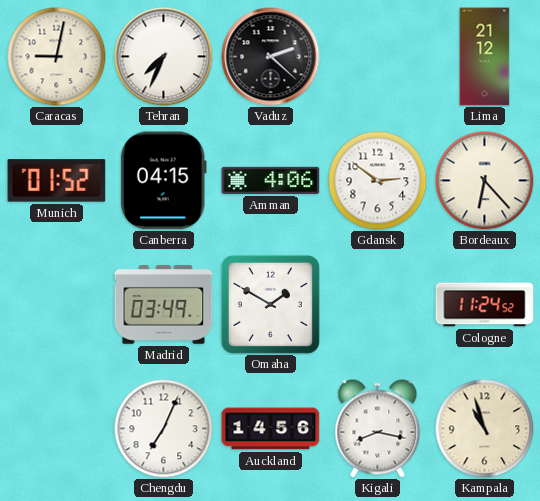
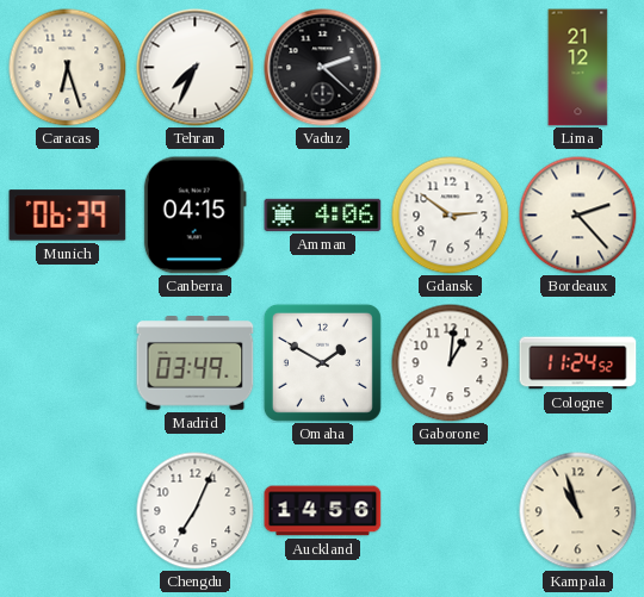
Caracas: 9:02 -> 6:27 (68, 68)
Munich: 01:52 -> 06:39 (68, 216)
Bordeaux: 6:23 -> 2:23 (578, 216)
Gaborone: none -> 1:01 (451, 363)
Kigali: 8:17 -> none (378, 429)
